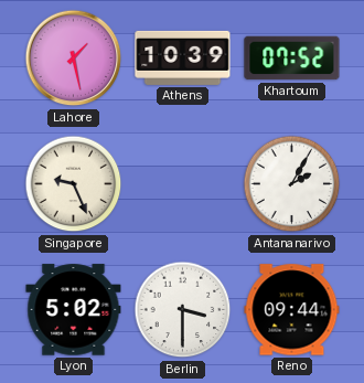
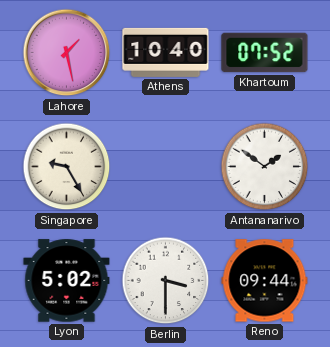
Athens: 10:39 -> 10:40 (166, 52)
Singapore: 9:26 -> 9:25 (67, 167)
Antananarivo: 2:05 -> 1:51 (265, 167)
